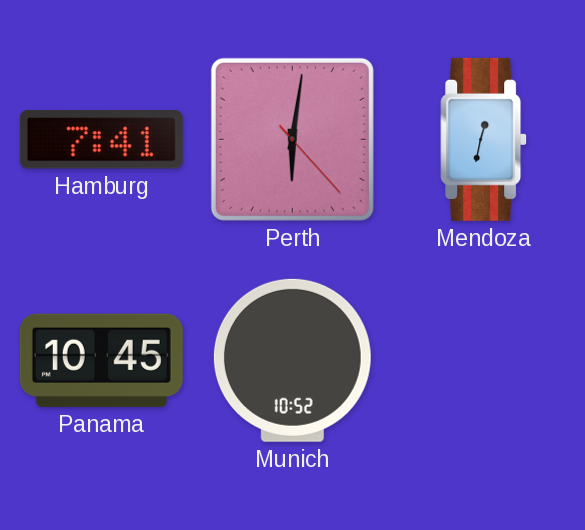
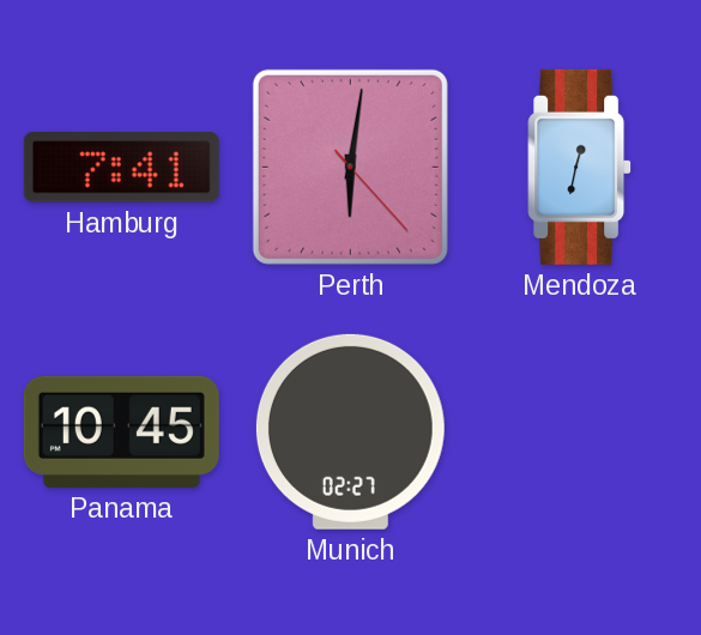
Munich: 10:52 -> 02:27 (350, 431)
